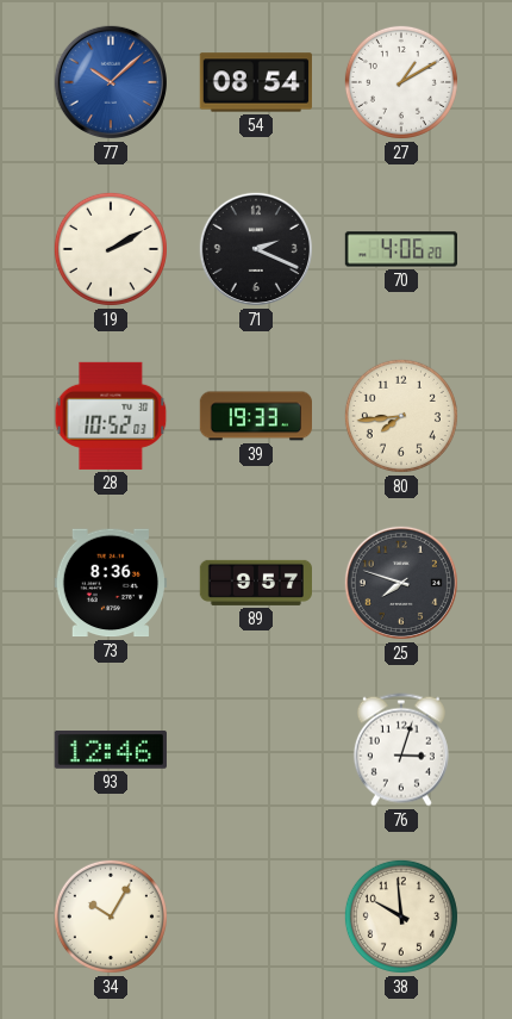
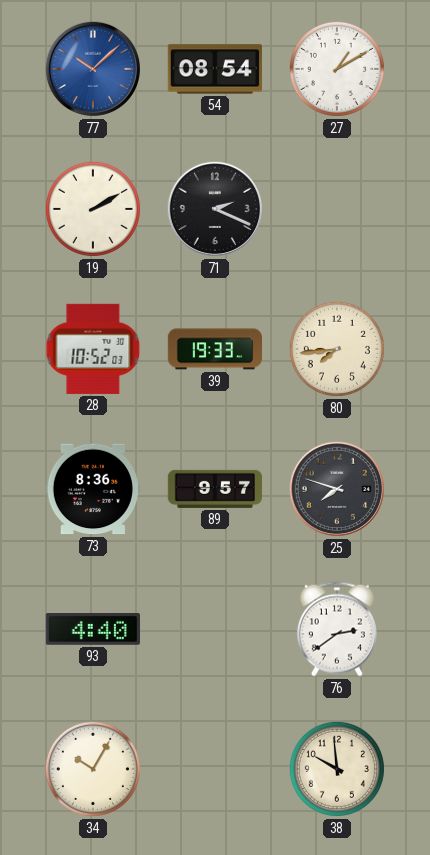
70: 4:06 -> none (400, 249)
93: 12:46 -> 4:40 (93, 630)
76: 3:03 -> 2:39 (337, 629)
